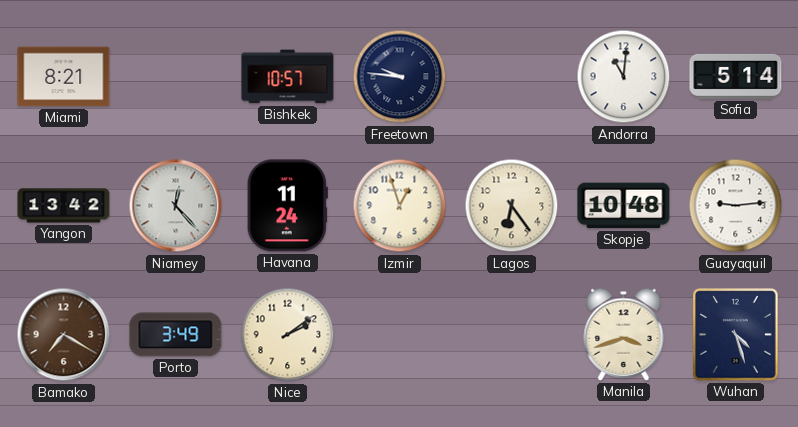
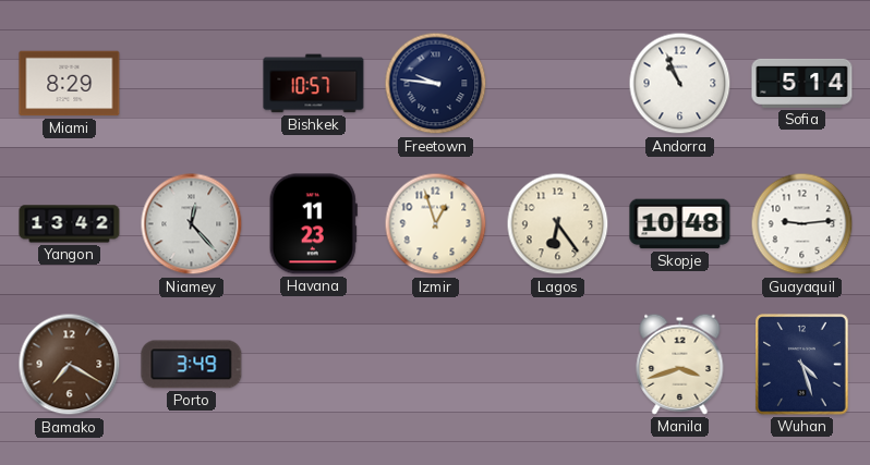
Miami: 8:21 -> 8:29 (70, 84)
Andorra: 11:01 -> 10:56 (680, 84)
Havana: 11:24 -> 11:23 (313, 224)
Nice: 2:09 -> none (288, 335)
